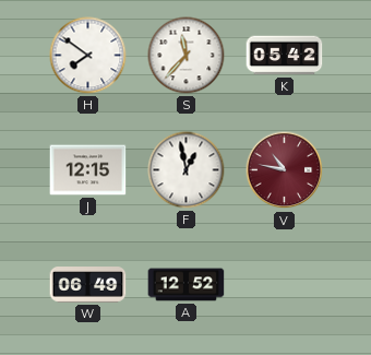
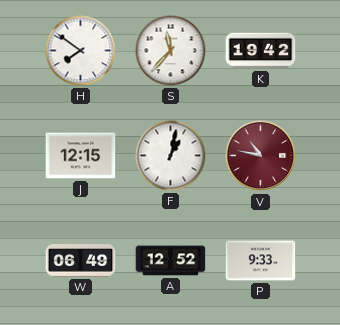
K: 05:42 -> 19:42 (261, 51)
F: 12:58 -> 1:02 (171, 156)
P: none -> 9:33 (261, 261)
